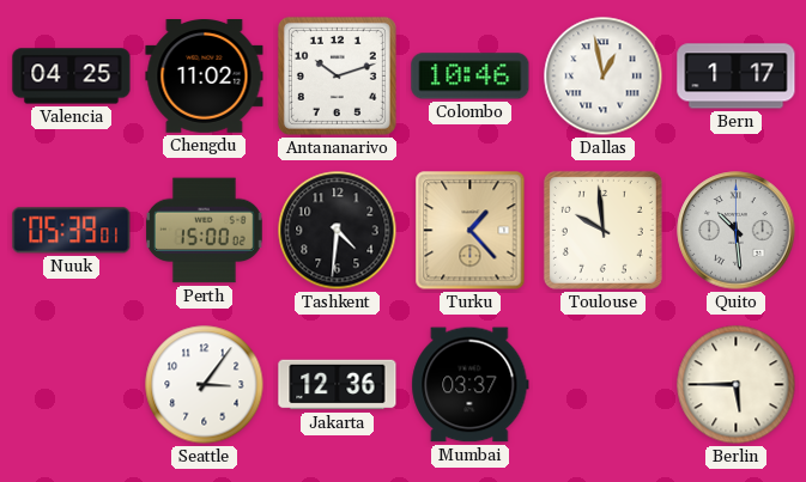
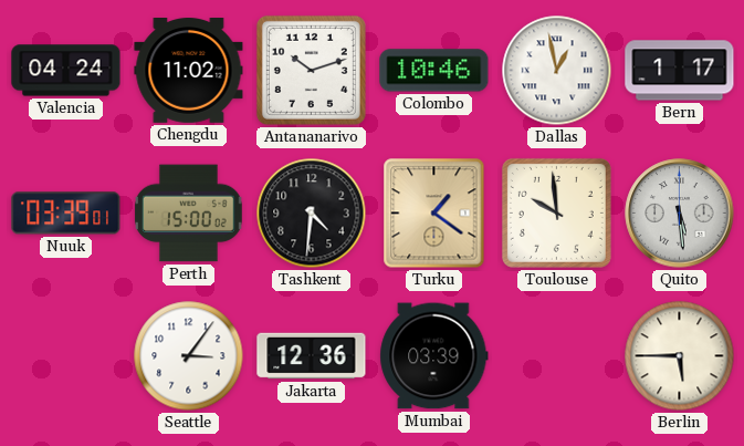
Valencia: 04:25 -> 04:24 (66, 71)
Nuuk: 05:39 -> 03:39 (66, 214)
Turku: 1:23 -> 1:21 (434, 214)
Quito: 10:29 -> 5:29 (680, 214)
Mumbai: 03:37 -> 03:39 (434, 356)
